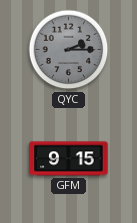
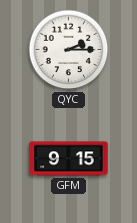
QYC dial: grey -> white (69, 50)
